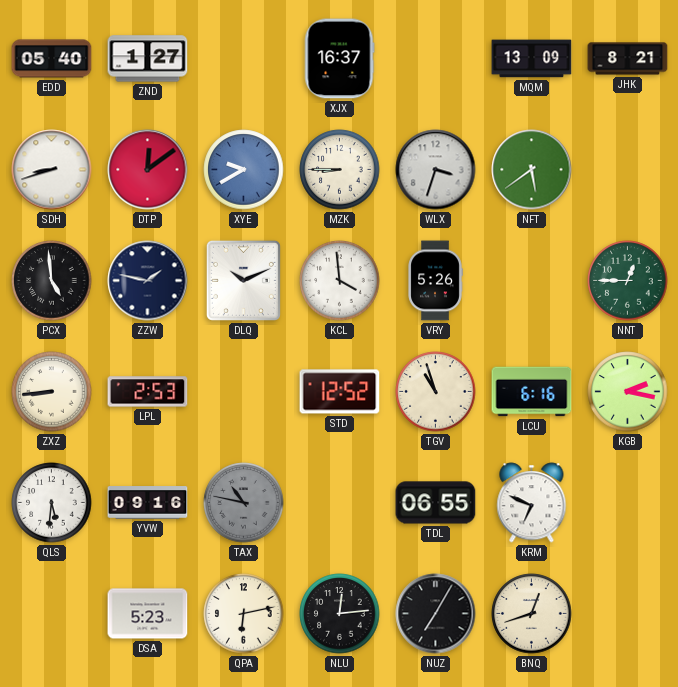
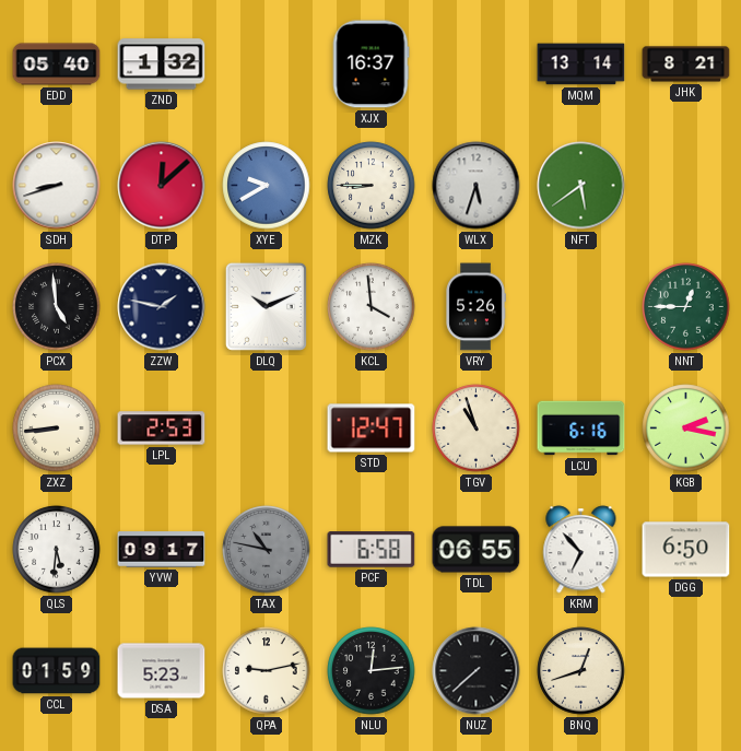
ZND: 1:27 -> 1:32 (162, 64)
MQM: 13:09 -> 13:14 (581, 64)
DTP: 12:09 -> 12:08 (162, 186)
WLX: 3:33 -> 5:33 (477, 186)
STD: 12:52 -> 12:47 (372, 429)
YVW: 09:16 -> 09:17 (162, 550)
PCF: none -> 6:58 (372, 550)
KRM: 6:49 -> 6:53 (581, 550)
DGG: none -> 6:50 (686, 550)
CCL: none -> 01:59 (57, 671)
QPA: 6:13 -> 9:13 (267, 671)
NUZ: 7:05 -> 7:38 (477, 671)
